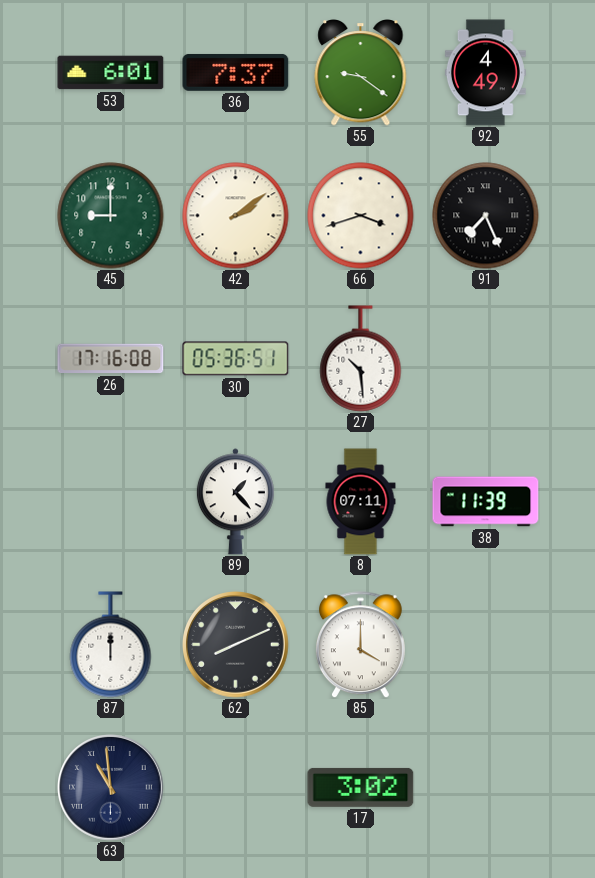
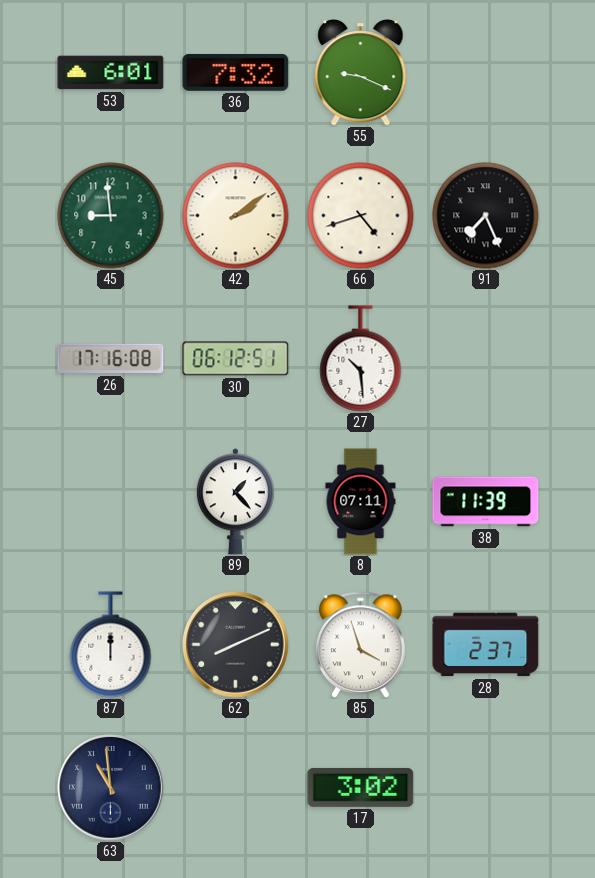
36: 7:37 -> 7:32 (236, 72)
55: 9:21 -> 9:19 (361, 73)
92: 4:49 -> none (485, 73)
45: 9:00 -> 8:59 (111, 216)
66: 3:42 -> 4:42 (361, 216)
30: 05:36 -> 06:12 (236, 359)
85: 4:00 -> 3:57 (360, 645)
28: none -> 2:37 (486, 645)
